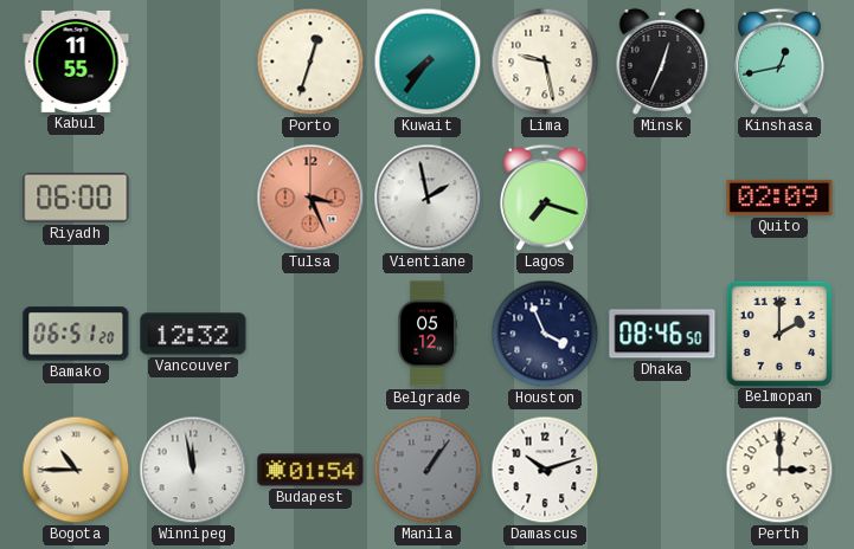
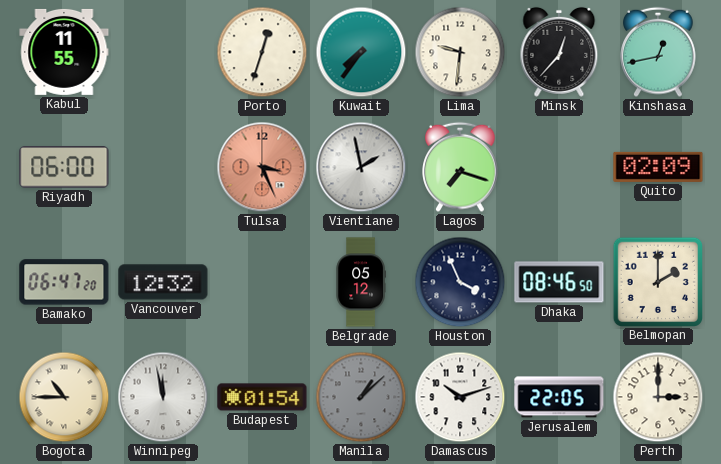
Lima: 9:28 -> 9:31 (460, 52)
Minsk: 12:34 -> 12:37 (559, 52)
Bamako: 06:51 -> 06:47 (64, 282)
Manila: 1:06 -> 1:08 (361, 397)
Jerusalem: none -> 22:05 (559, 397)
